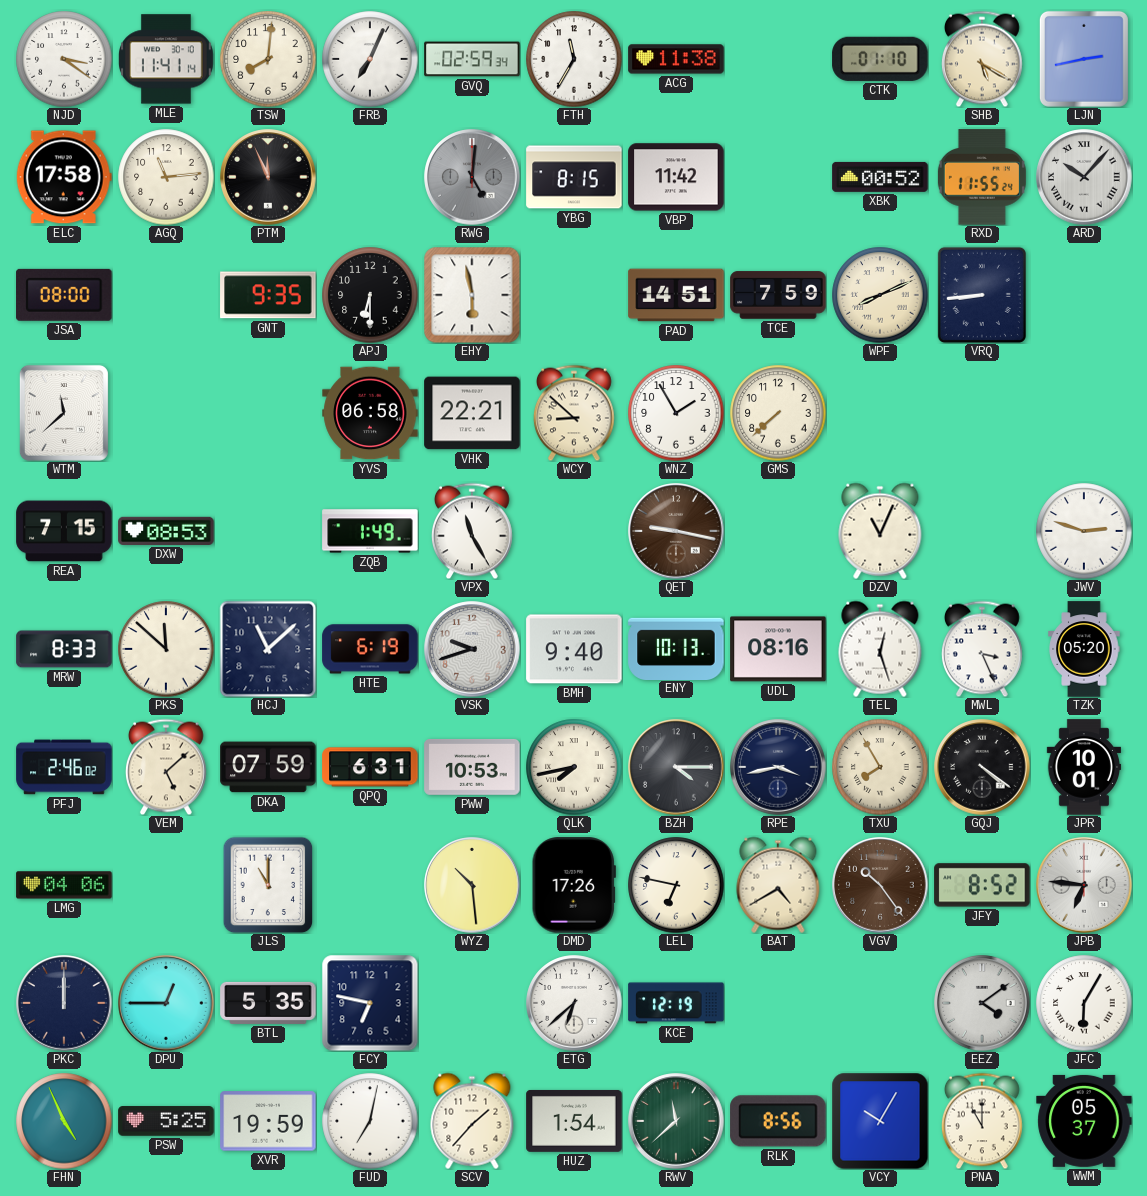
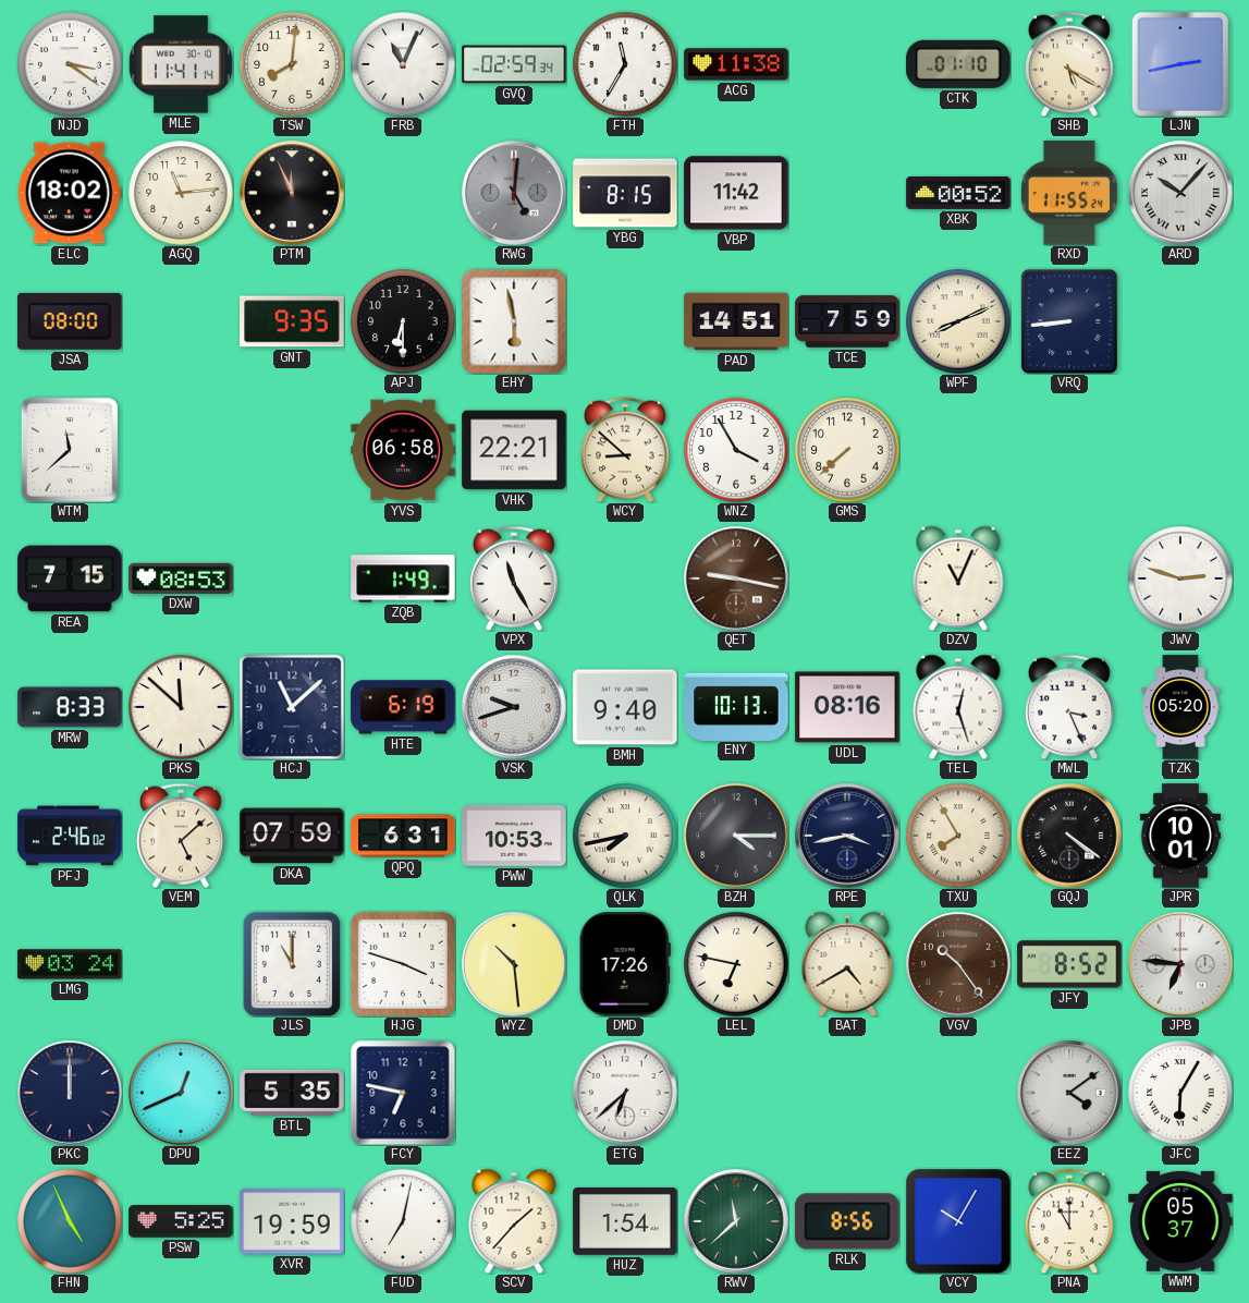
FRB: 7:04 -> 11:04 (403, 64)
ELC: 17:58 -> 18:02 (70, 193)
WNZ: 1:55 -> 3:55 (736, 450)
LMG: 04:06 -> 03:24 (70, 964)
HJG: none -> 3:48 (403, 964)
DPU: 12:45 -> 12:41 (181, 1093)
KCE: 12:19 -> none (676, 1003)
